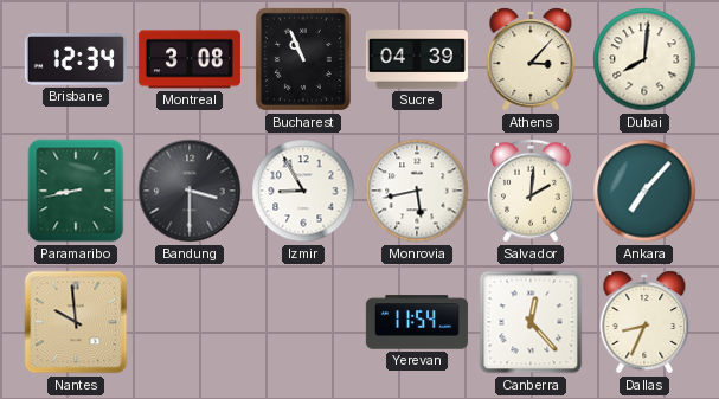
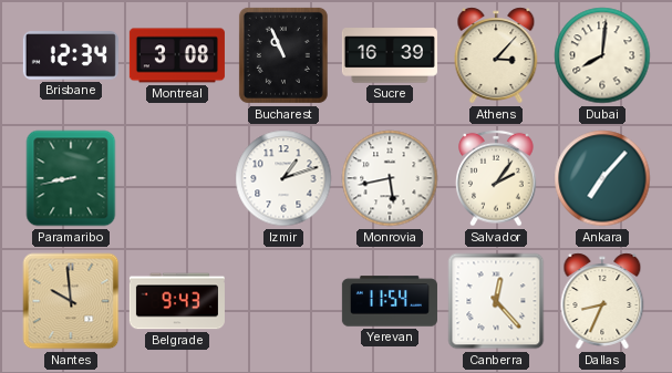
Sucre: 04:39 -> 16:39 (390, 55)
Bandung: 3:30 -> none (190, 191)
Izmir: 8:55 -> 1:12 (283, 178)
Salvador: 2:01 -> 2:06 (496, 178)
Belgrade: none -> 9:43 (177, 301)
